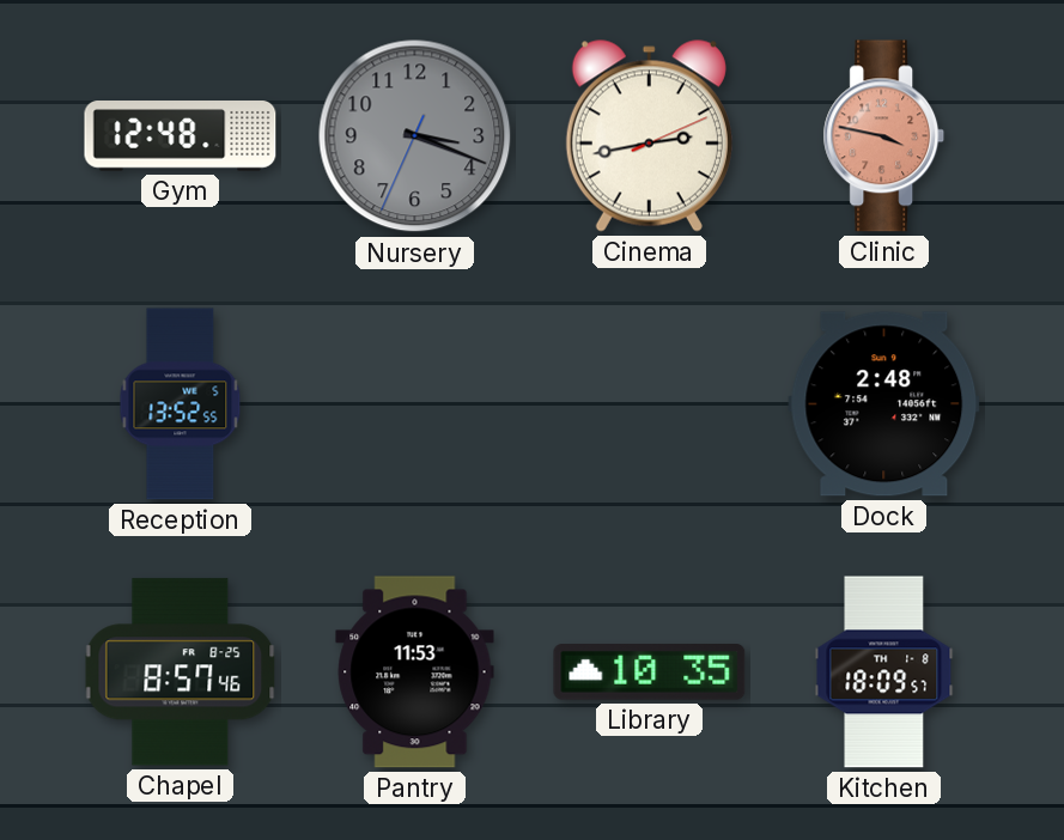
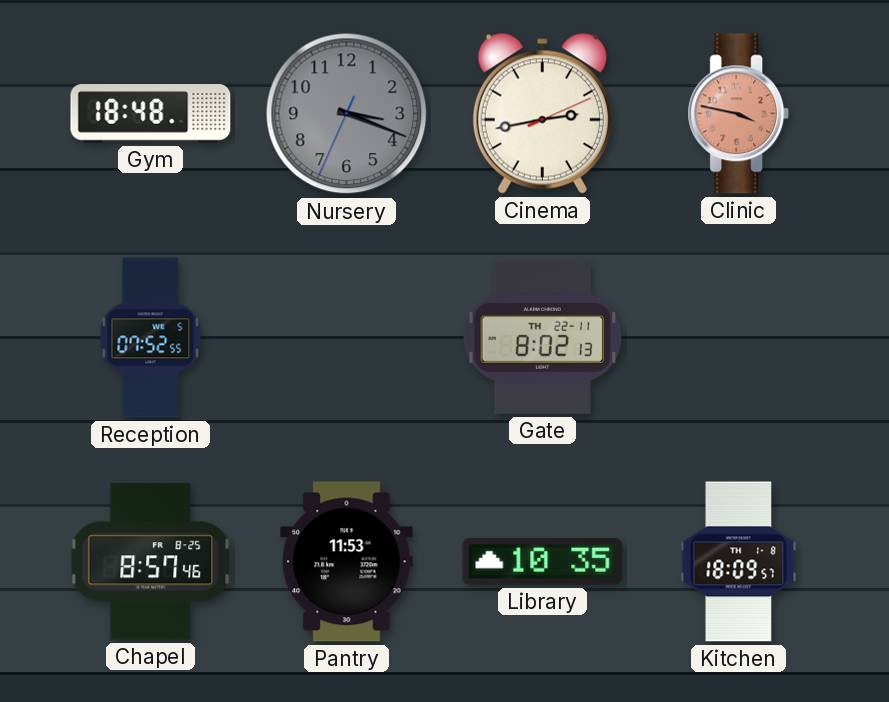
Gym: 12:48 -> 18:48 (151, 114)
Reception: 13:52 -> 07:52 (151, 338)
Gate: none -> 8:02 (543, 337)
Dock: 2:48 -> none (884, 404)
